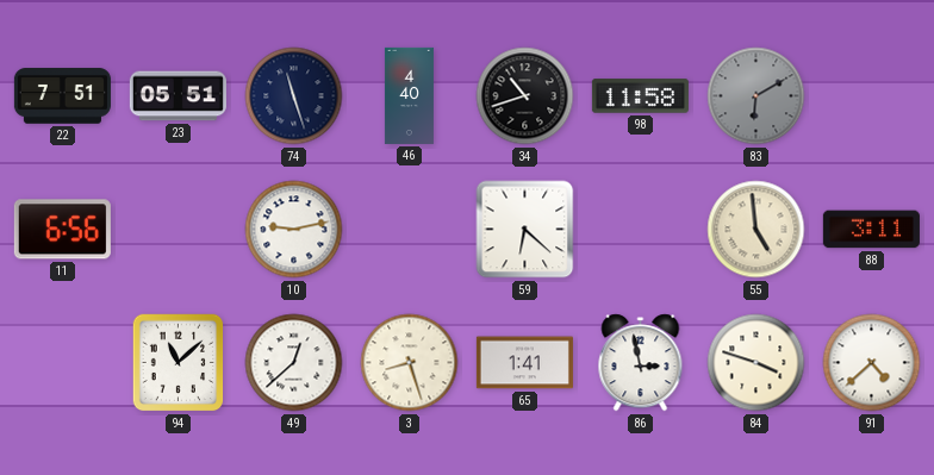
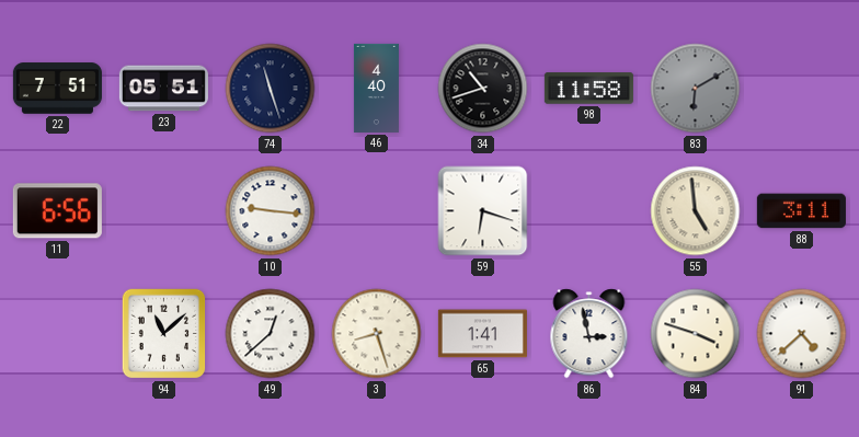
10: 9:13 -> 9:16 (271, 211)
59: 6:22 -> 6:18 (483, 211)
